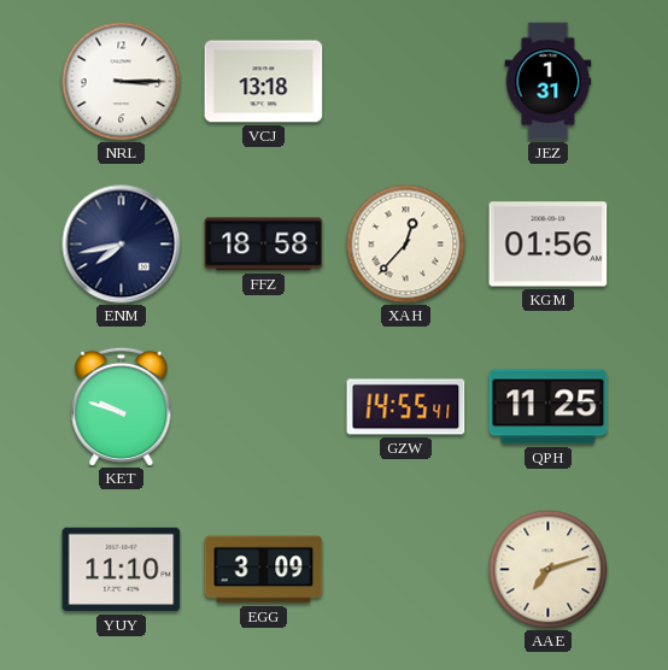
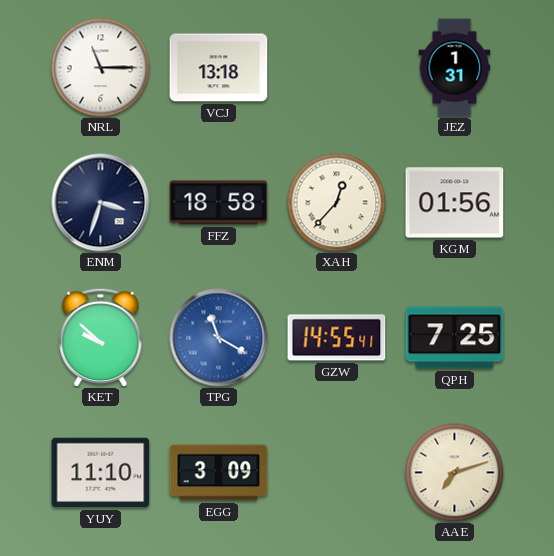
NRL: 3:15 -> 11:15 (101, 68)
ENM: 7:43 -> 3:33 (101, 203)
KET: 9:48 -> 9:52 (101, 337)
TPG: none -> 11:20 (219, 338)
QPH: 11:25 -> 7:25 (455, 338)
